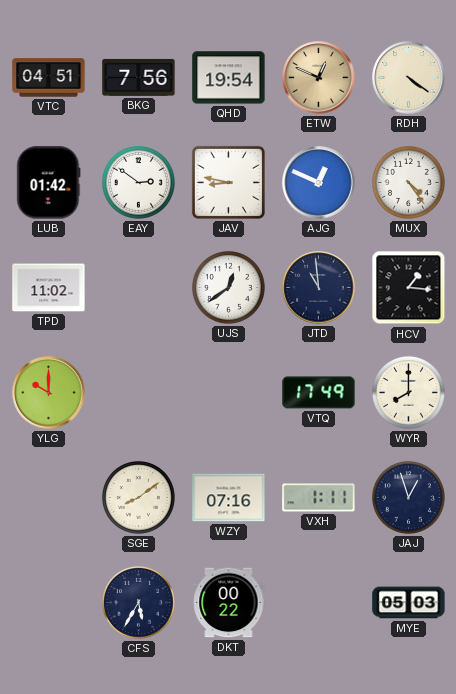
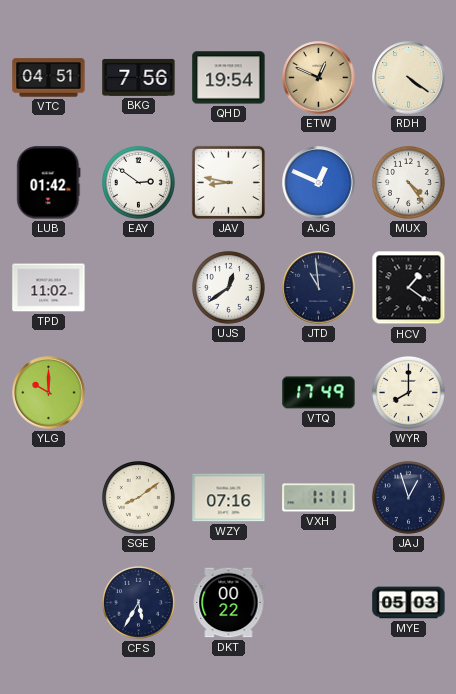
HCV: 1:16 -> 1:21 (409, 288)
